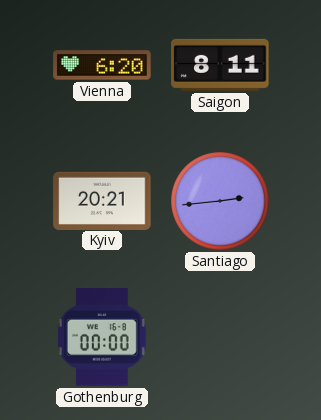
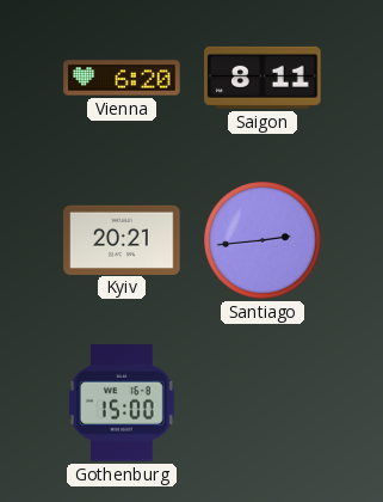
Gothenburg: 00:00 -> 15:00 (122, 403)
